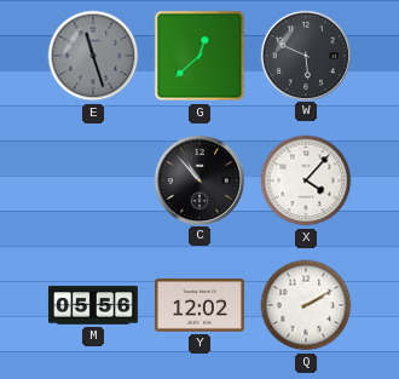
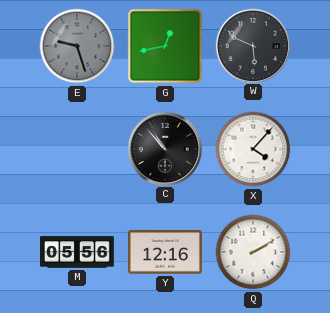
E: 11:27 -> 9:27 (77, 46)
G: 12:38 -> 12:43 (165, 46)
Y: 12:02 -> 12:16 (165, 252)
